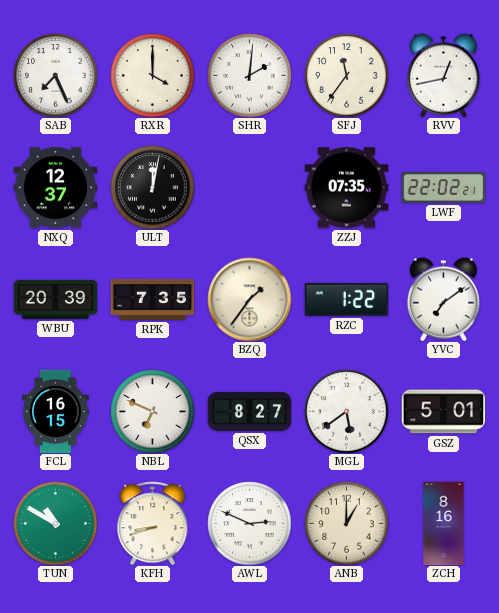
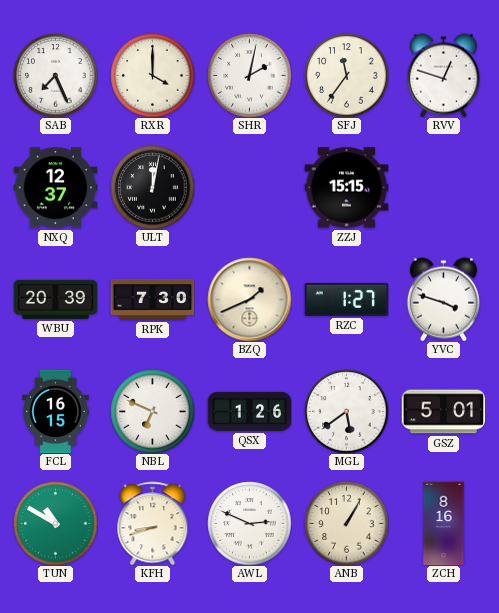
SHR: 2:01 -> 2:02 (249, 75)
RVV: 12:43 -> 12:48 (443, 75)
ZZJ: 07:35 -> 15:15 (346, 188)
LWF: 22:02 -> none (443, 188)
RPK: 7:35 -> 7:30 (152, 299)
BZQ: 1:36 -> 1:41 (249, 299)
RZC: 1:22 -> 1:27 (346, 299)
YVC: 7:09 -> 3:48 (443, 299)
QSX: 8:27 -> 1:26 (249, 411)
ANB: 1:00 -> 1:05 (346, 523)
